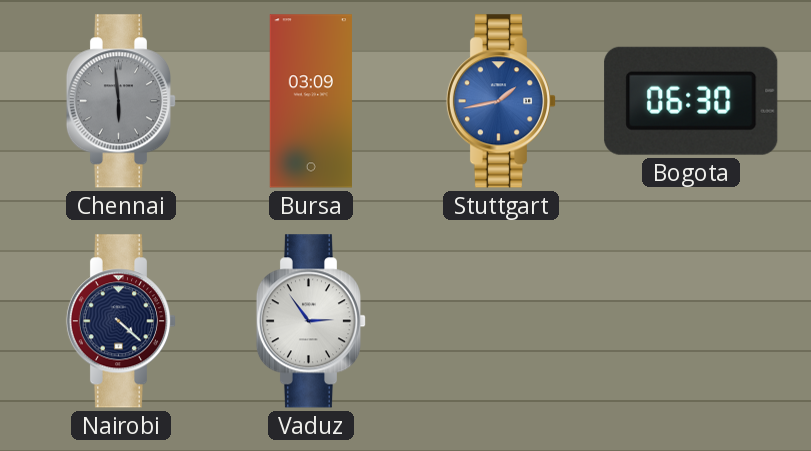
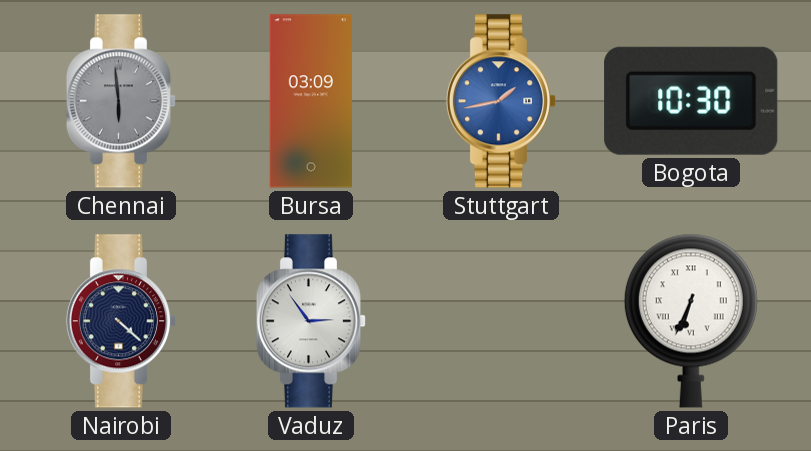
Bogota: 06:30 -> 10:30 (691, 101)
Paris: none -> 6:34 (691, 321)
